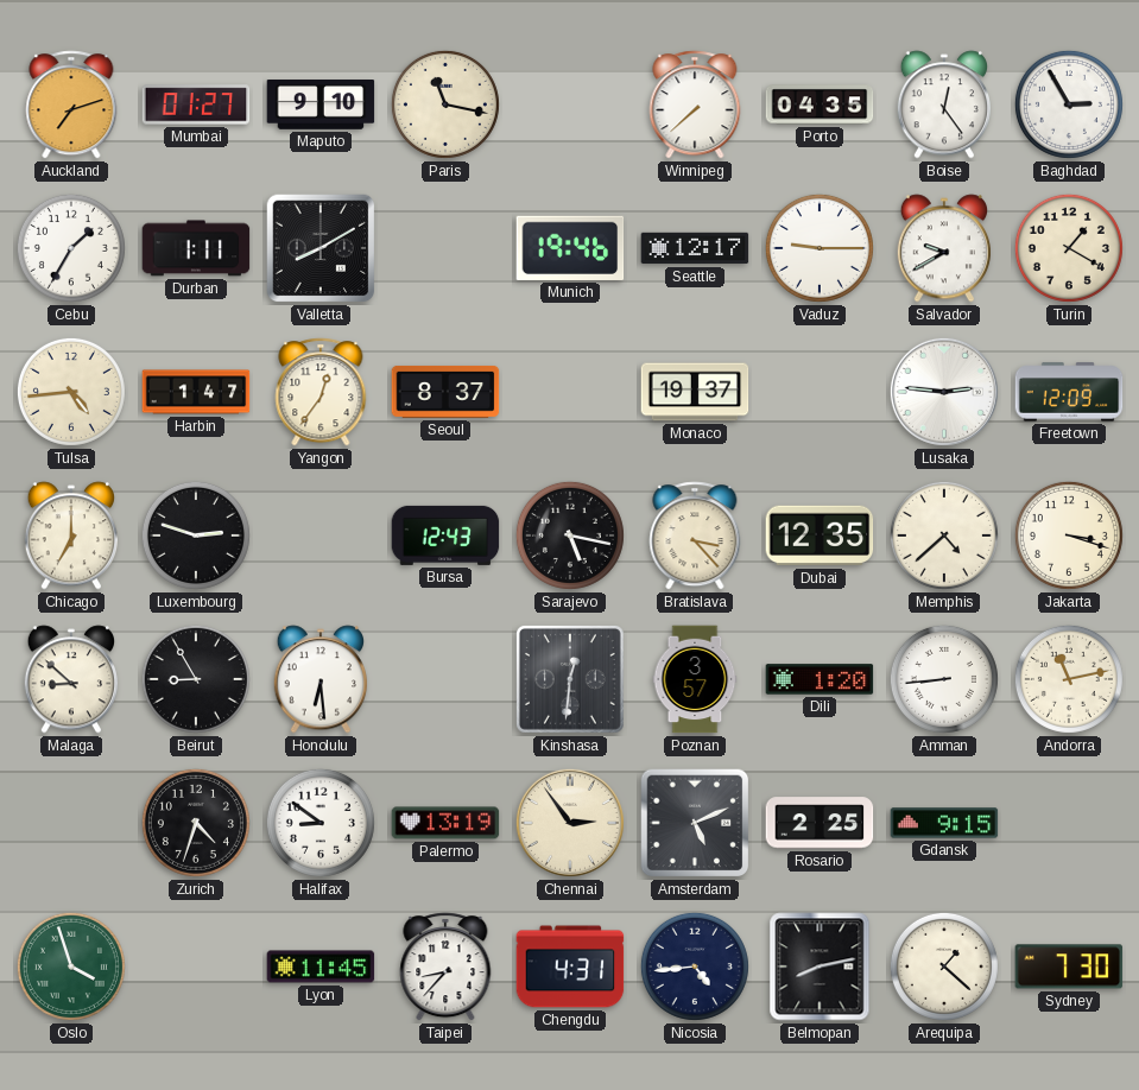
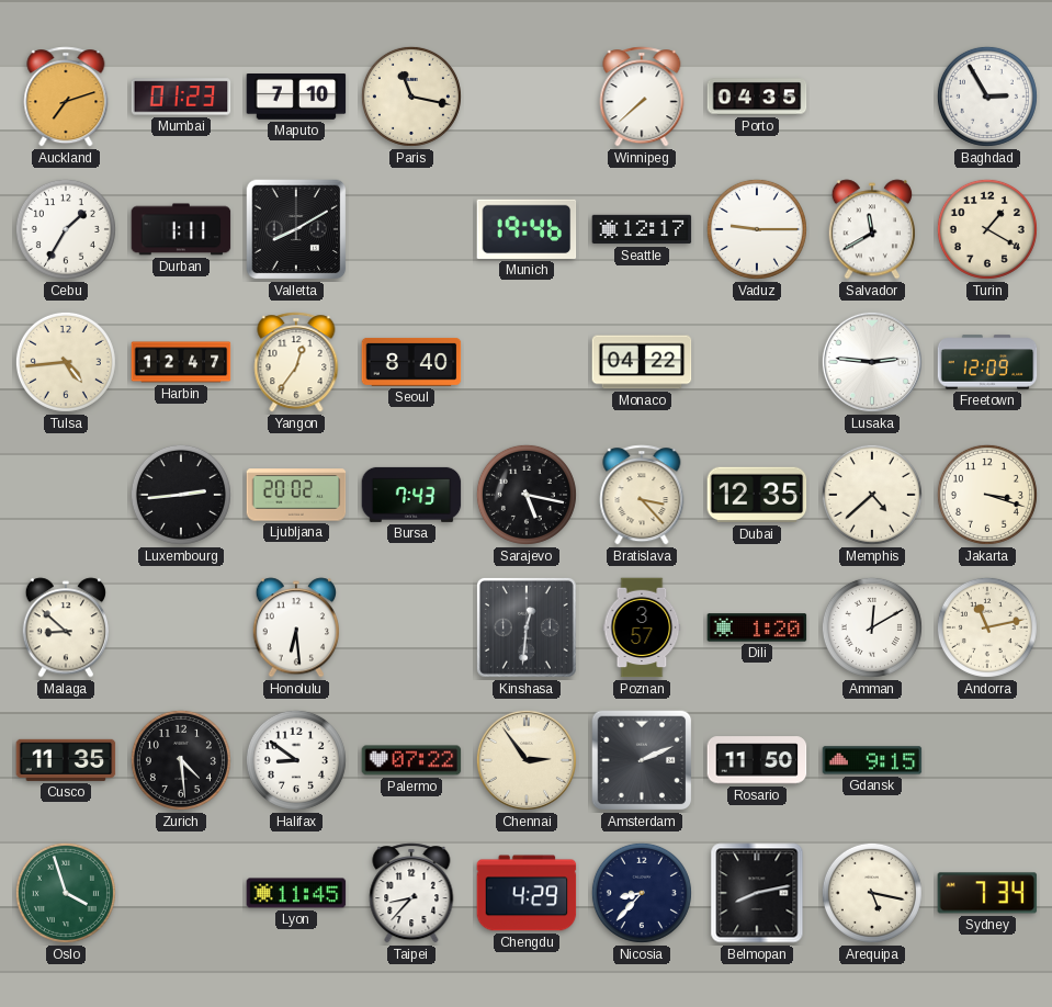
Mumbai: 01:27 -> 01:23 (181, 97)
Maputo: 9:10 -> 7:10 (296, 98)
Boise: 12:24 -> none (943, 104)
Salvador: 9:40 -> 11:40 (871, 229)
Harbin: 1:47 -> 12:47 (181, 362)
Seoul: 8:37 -> 8:40 (411, 362)
Monaco: 19:37 -> 04:22 (642, 362)
Chicago: 7:00 -> none (70, 536)
Luxembourg: 2:48 -> 2:44 (181, 495)
Ljubljana: none -> 20:02 (296, 495)
Bursa: 12:43 -> 7:43 (411, 495)
Beirut: 8:55 -> none (196, 679)
Amman: 8:44 -> 12:10 (872, 627)
Cusco: none -> 11:35 (66, 760)
Zurich: 4:33 -> 4:29 (181, 760)
Palermo: 13:19 -> 07:22 (411, 760)
Amsterdam: 5:11 -> 2:11 (642, 760)
Rosario: 2:25 -> 11:50 (757, 760)
Chengdu: 4:31 -> 4:29 (527, 893)
Nicosia: 4:44 -> 8:37 (642, 893)
Arequipa: 1:22 -> 5:17 (872, 893)
Sydney: 7:30 -> 7:34 (987, 893)
